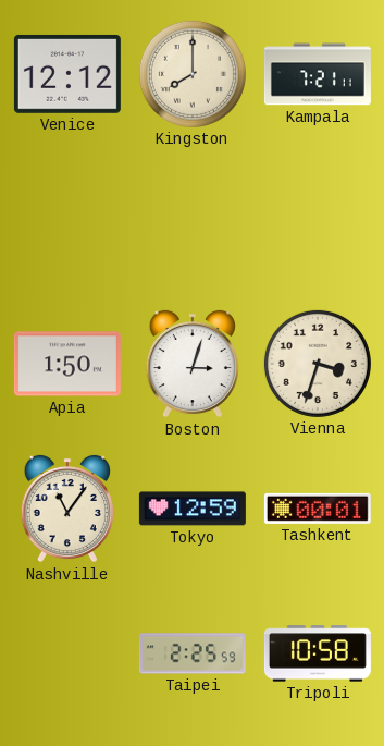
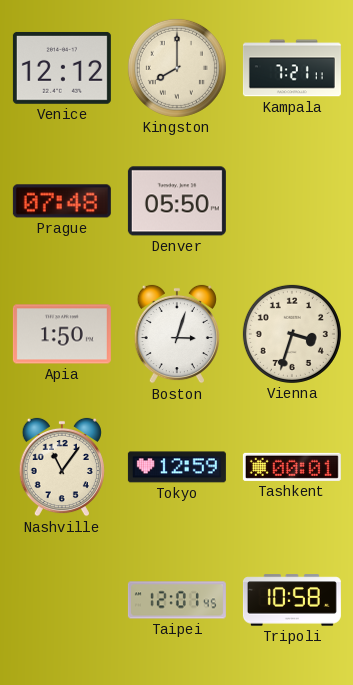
Prague: none -> 07:48 (62, 201)
Denver: none -> 05:50 (177, 201)
Taipei: 2:25 -> 12:01 (177, 600)
